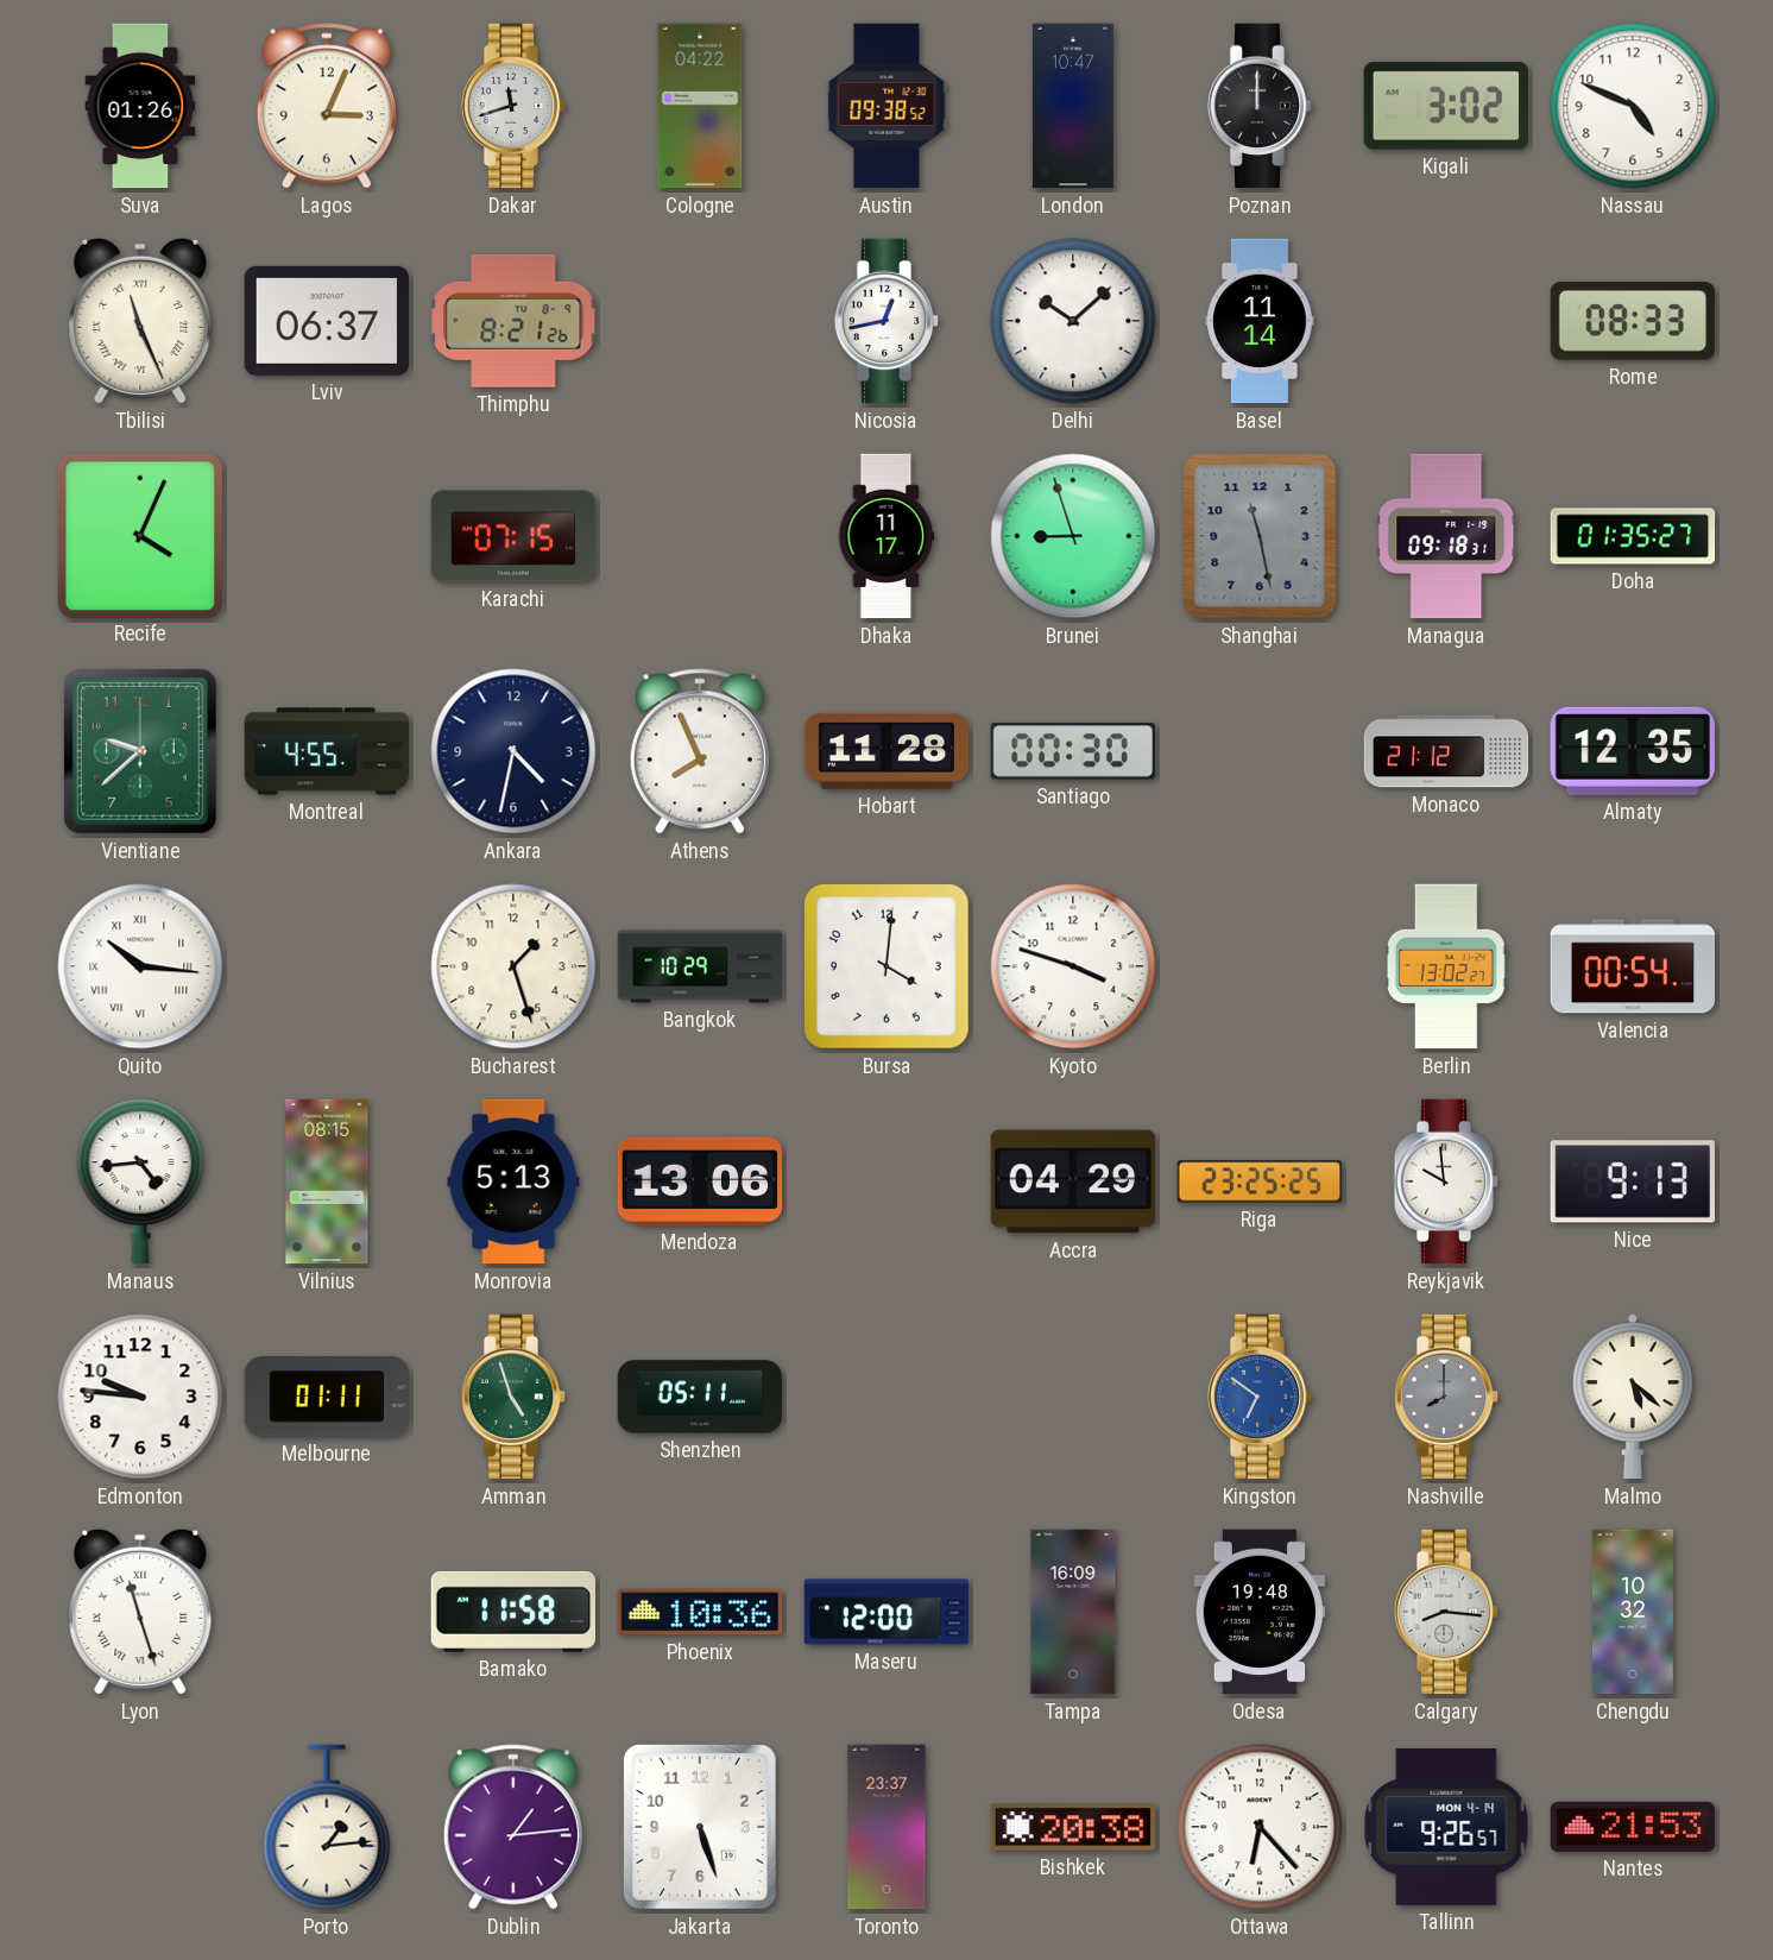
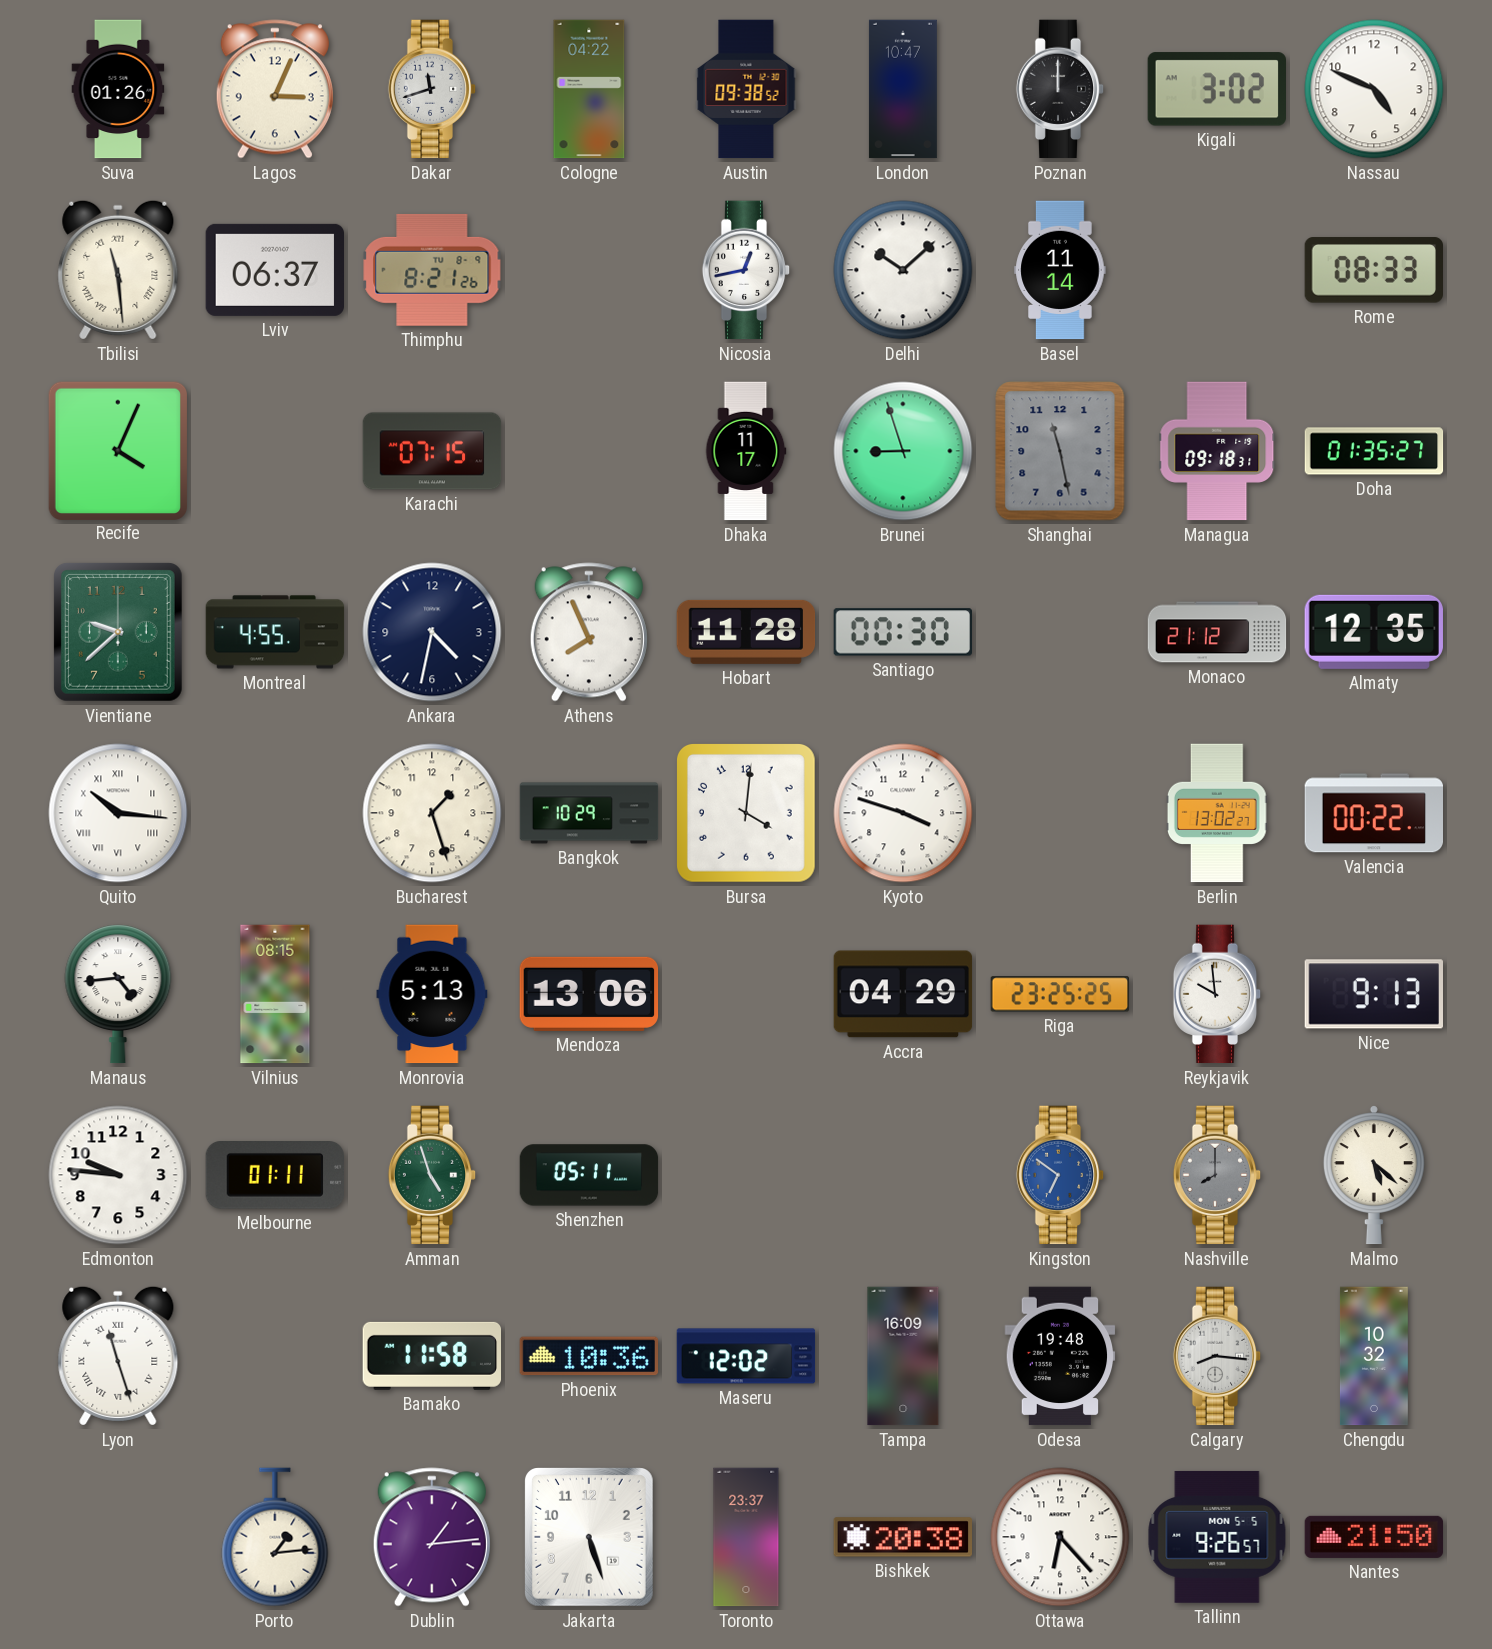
Tbilisi: 11:26 -> 11:29 (118, 270)
Valencia: 00:54 -> 00:22 (1373, 813)
Maseru: 12:00 -> 12:02 (746, 1356)
Tallinn date: MON 4-14 -> MON 5-5 (1217, 1537)
Nantes: 21:53 -> 21:50 (1374, 1537)
